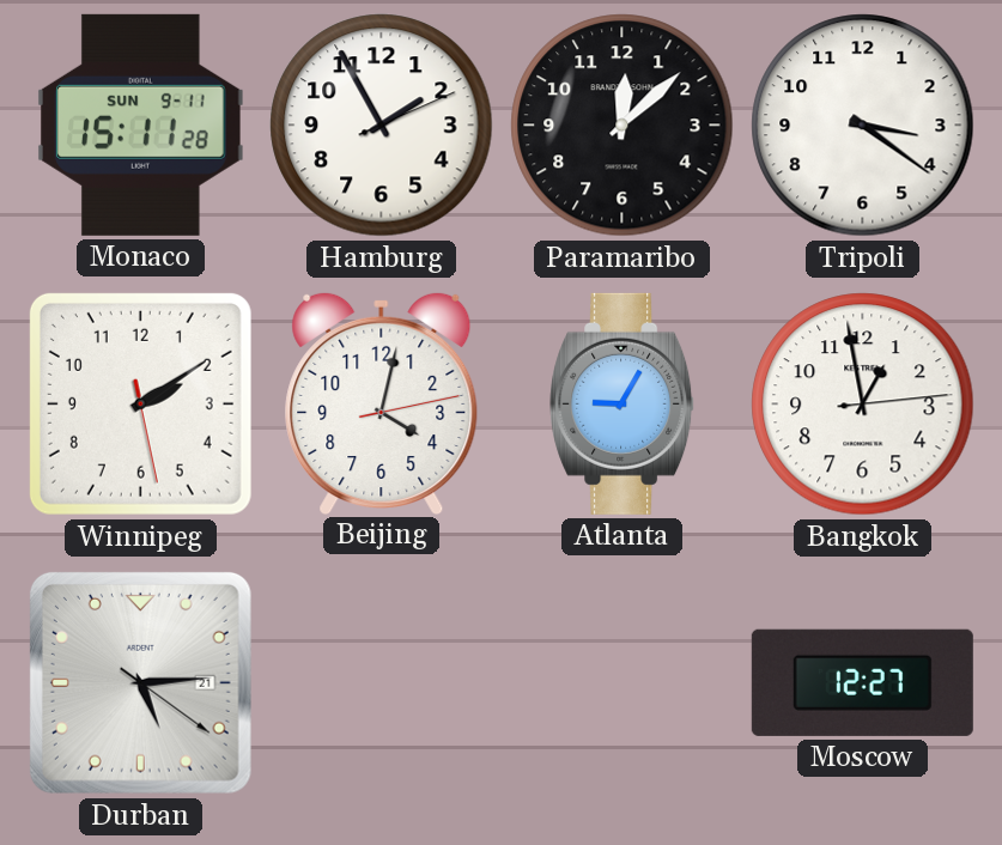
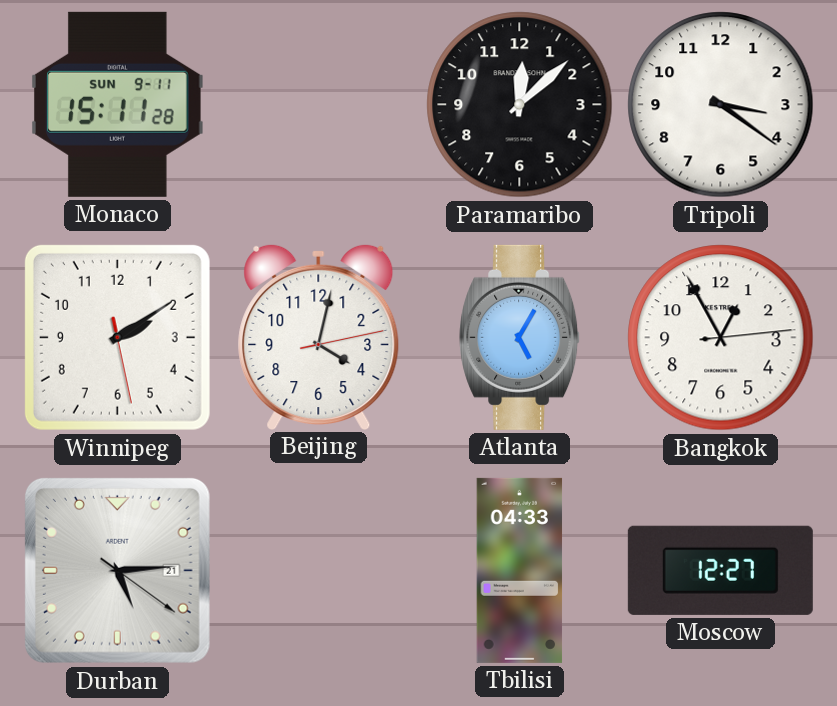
Hamburg: 1:55 -> none (382, 126)
Atlanta: 9:05 -> 5:05 (520, 337)
Bangkok: 12:58 -> 12:55 (721, 338)
Tbilisi: none -> 04:33 (520, 570)
